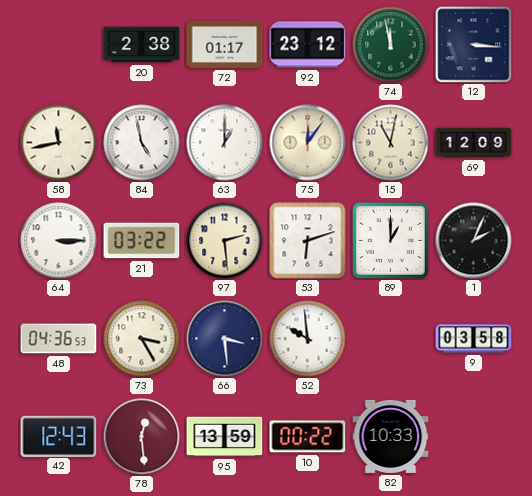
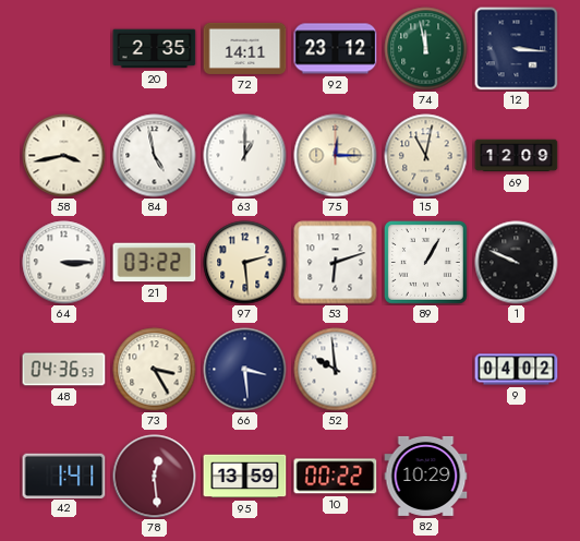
20: 2:38 -> 2:35 (155, 49)
72: 01:17 -> 14:11 (245, 48)
58: 11:43 -> 3:43 (64, 156)
75: 12:06 -> 12:15 (336, 156)
89: 1:00 -> 1:05 (425, 262)
1: 2:04 -> 9:49 (517, 263)
9: 03:58 -> 04:02 (517, 370)
42: 12:43 -> 1:41 (64, 476)
82: 10:33 -> 10:29 (426, 476)
